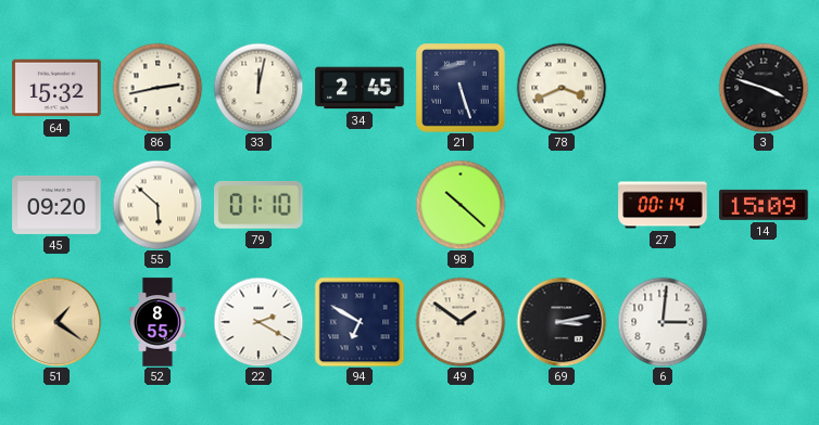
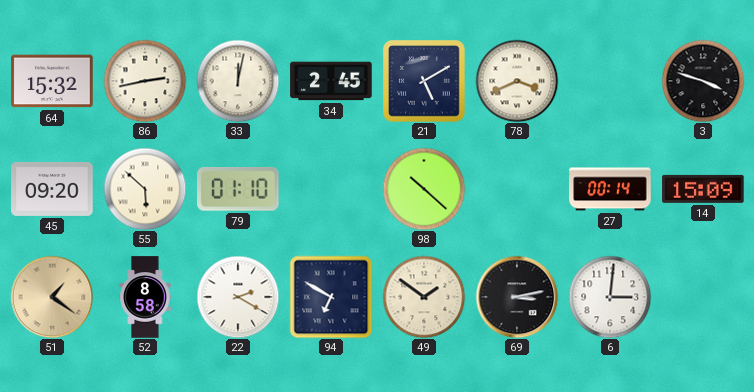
21: 5:27 -> 5:10 (425, 82)
52: 8:55 -> 8:58 (145, 297)
